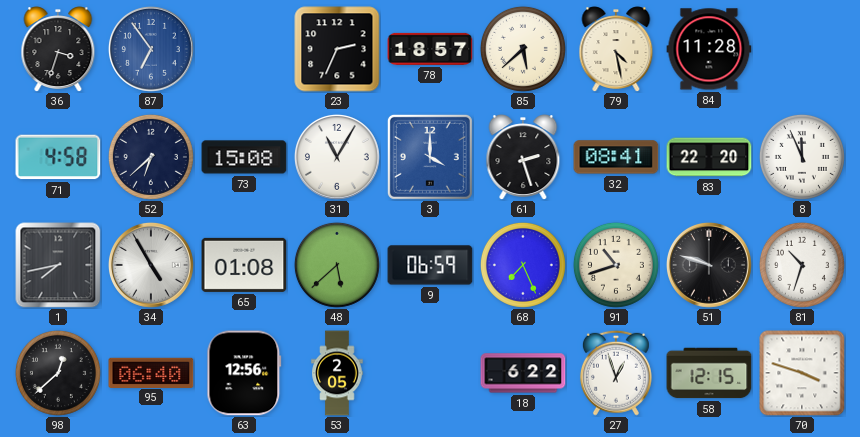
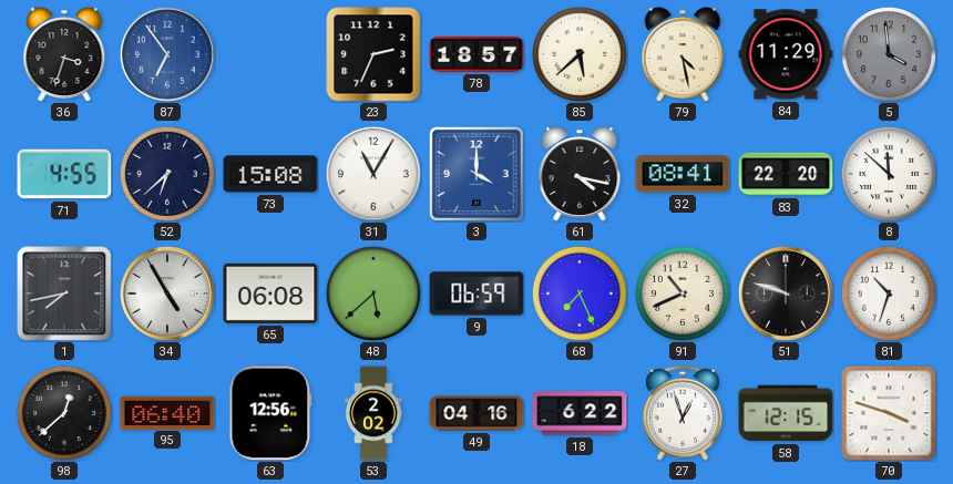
84: 11:28 -> 11:29 (786, 54)
5: none -> 3:59 (889, 54)
71: 4:58 -> 4:55 (64, 174)
61: 2:27 -> 4:17 (580, 174)
8: 11:56 -> 11:52 (889, 174)
65: 01:08 -> 06:08 (270, 294)
91: 10:42 -> 10:41 (683, 294)
53: 2:05 -> 2:02 (373, 413)
49: none -> 04:16 (476, 413)
